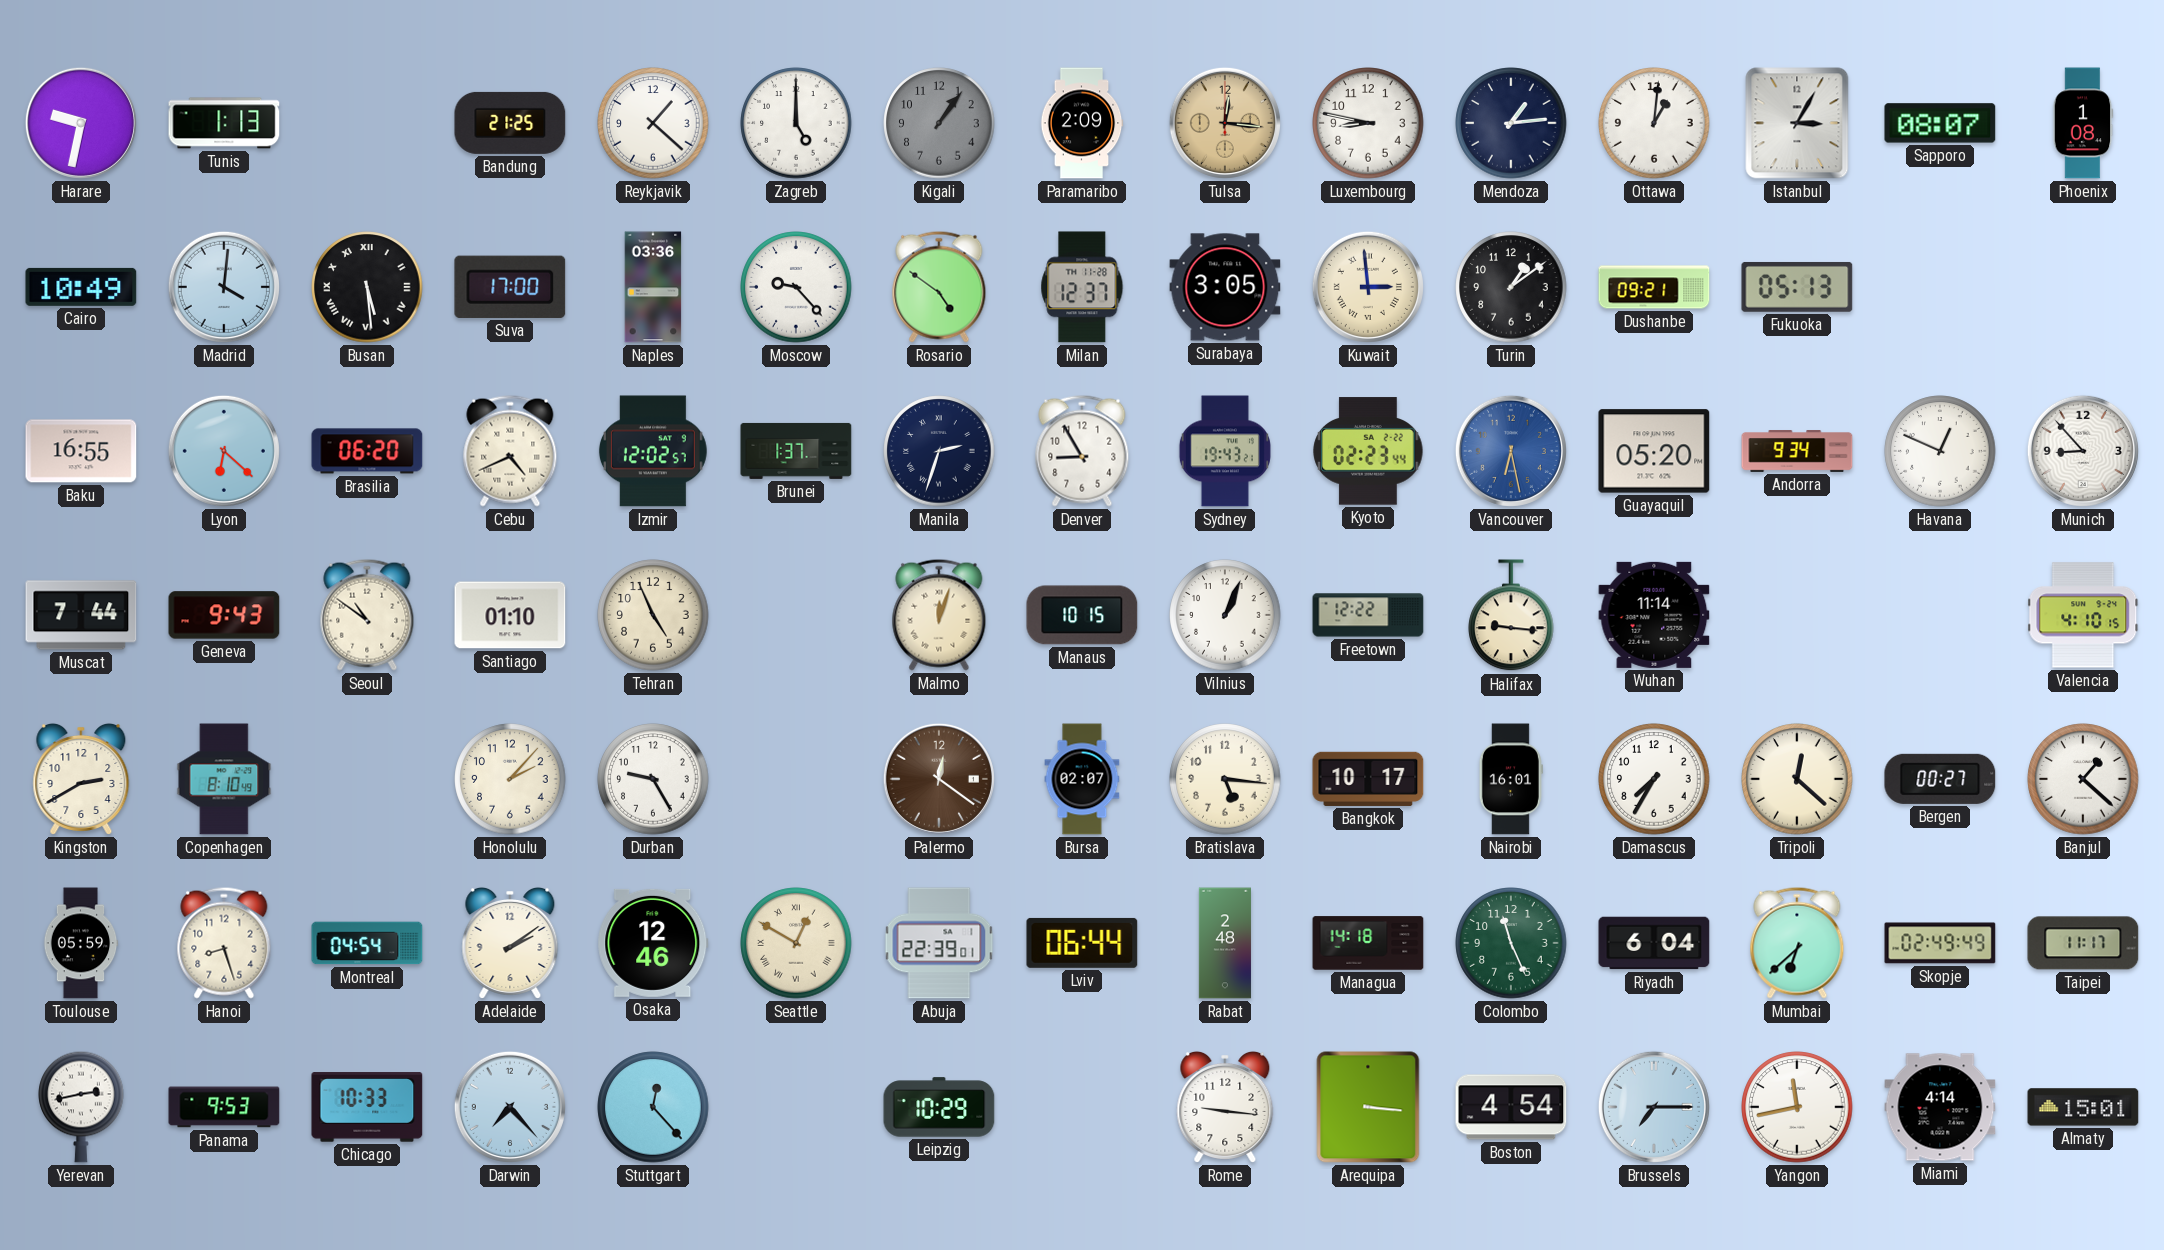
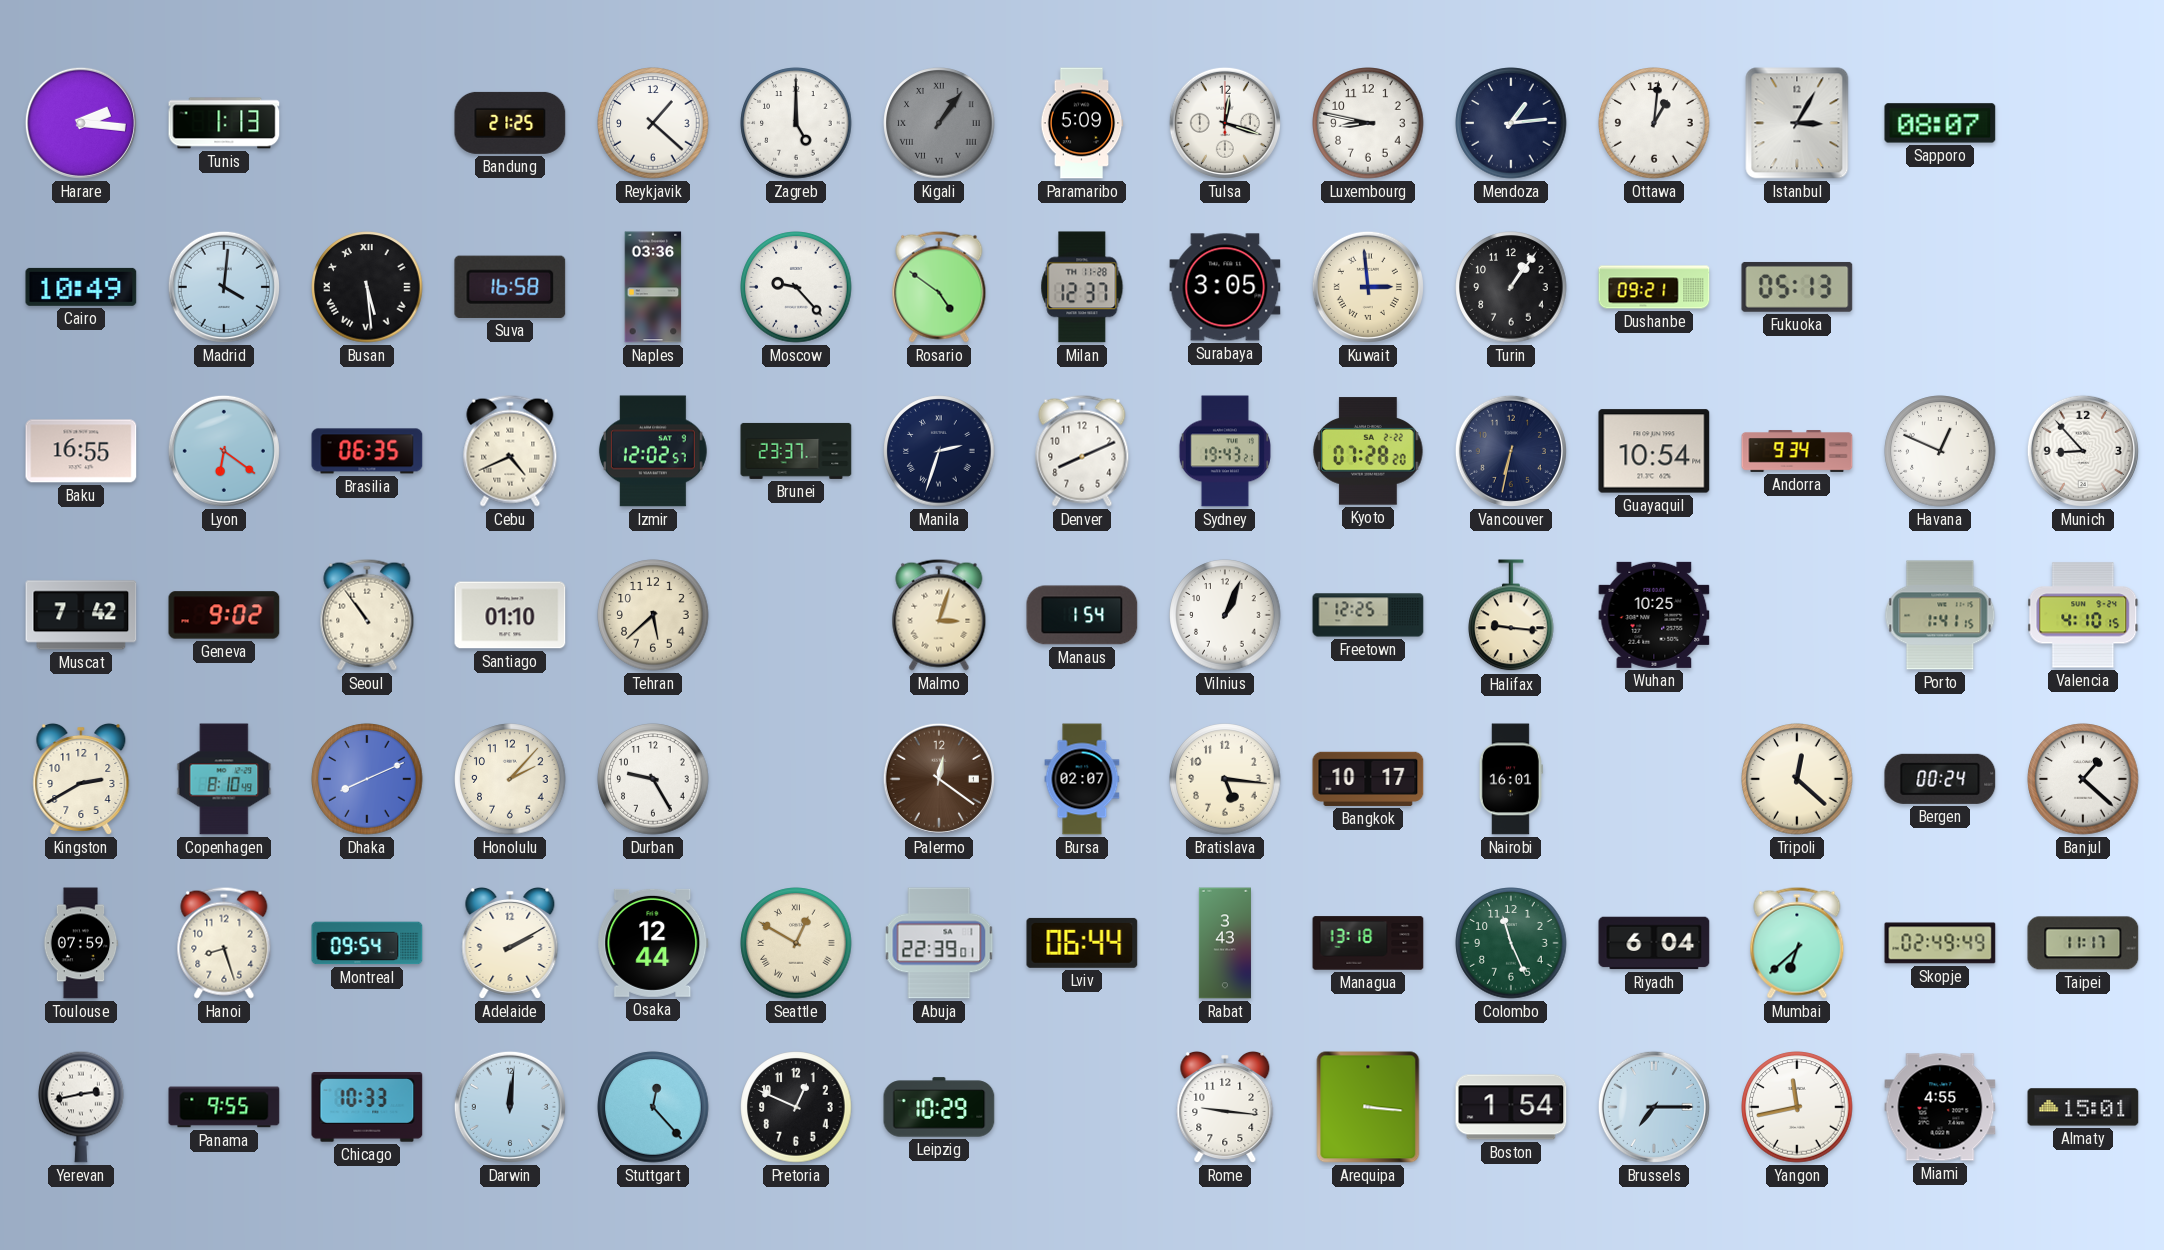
Harare: 9:32 -> 2:16 (81, 123)
Kigali numerals: Arabic -> Roman (939, 123)
Paramaribo: 2:09 -> 5:09 (1082, 123)
Tulsa: 12:16 -> 12:18 (1225, 123)
Tulsa dial: champagne -> white (1225, 123)
Phoenix: 1:08 -> none (2083, 123)
Suva: 17:00 -> 16:58 (510, 287)
Turin: 1:09 -> 1:06 (1511, 287)
Lyon: 6:22 -> 6:21 (224, 451)
Brasilia: 06:20 -> 06:35 (367, 451)
Brunei: 1:37 -> 23:37 (796, 451)
Denver: 8:55 -> 8:11 (1082, 451)
Kyoto: 02:23 -> 07:28 (1368, 451)
Vancouver: 6:28 -> 6:32 (1511, 451)
Vancouver dial: blue -> navy (1511, 451)
Guayaquil: 05:20 -> 10:54 (1654, 451)
Muscat: 7:44 -> 7:42 (81, 615)
Geneva: 9:43 -> 9:02 (224, 615)
Seoul: 10:51 -> 10:54 (367, 615)
Tehran: 4:56 -> 5:38 (653, 615)
Malmo: 12:03 -> 3:03 (939, 615)
Manaus: 10:15 -> 1:54 (1082, 615)
Freetown: 12:22 -> 12:25 (1368, 615)
Wuhan: 11:14 -> 10:25 (1654, 615)
Porto: none -> 1:41 (1940, 615)
Dhaka: none -> 8:11 (367, 779)
Damascus: 7:35 -> none (1654, 779)
Bergen: 00:27 -> 00:24 (1940, 779)
Toulouse: 05:59 -> 07:59 (81, 943)
Montreal: 04:54 -> 09:54 (367, 943)
Adelaide: 2:09 -> 2:10 (510, 943)
Osaka: 12:46 -> 12:44 (653, 943)
Rabat: 2:48 -> 3:43 (1224, 943)
Managua: 14:18 -> 13:18 (1368, 943)
Panama: 9:53 -> 9:55 (224, 1107)
Darwin: 7:23 -> 12:01 (510, 1107)
Pretoria: none -> 12:49 (796, 1107)
Boston: 4:54 -> 1:54 (1511, 1107)
Miami: 4:14 -> 4:55 (1940, 1107)
